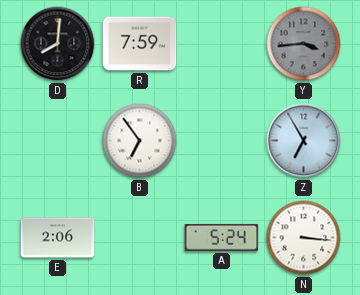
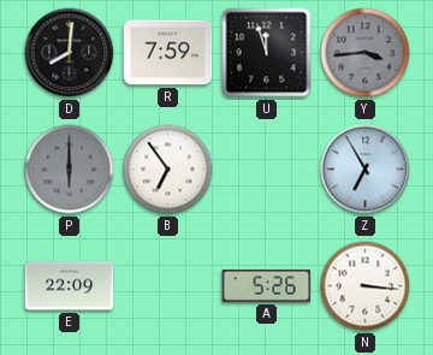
U: none -> 11:57 (267, 53)
P: none -> 6:00 (70, 170)
E: 2:06 -> 22:09 (70, 286)
A: 5:24 -> 5:26 (267, 285)
